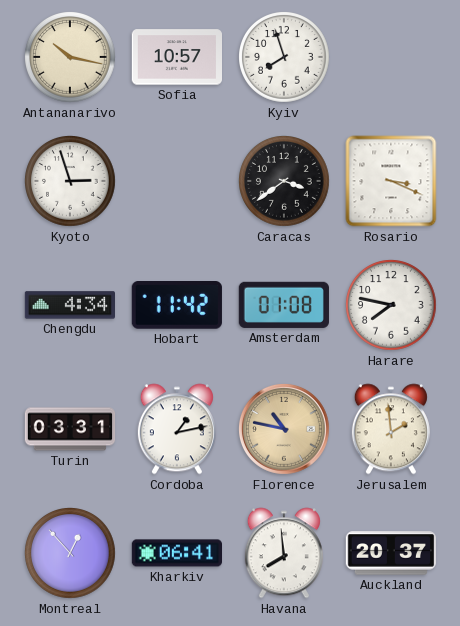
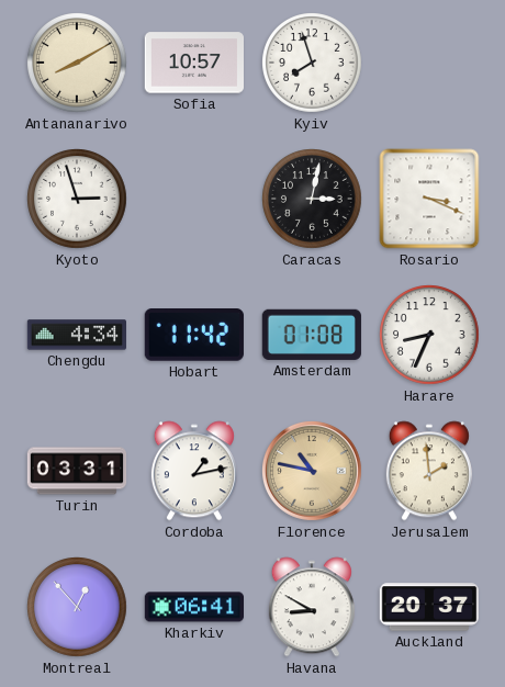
Antananarivo: 10:17 -> 8:10 (78, 64)
Caracas: 3:39 -> 3:02 (313, 200)
Harare: 7:47 -> 8:34 (430, 336)
Havana: 7:59 -> 8:50 (312, 607)
